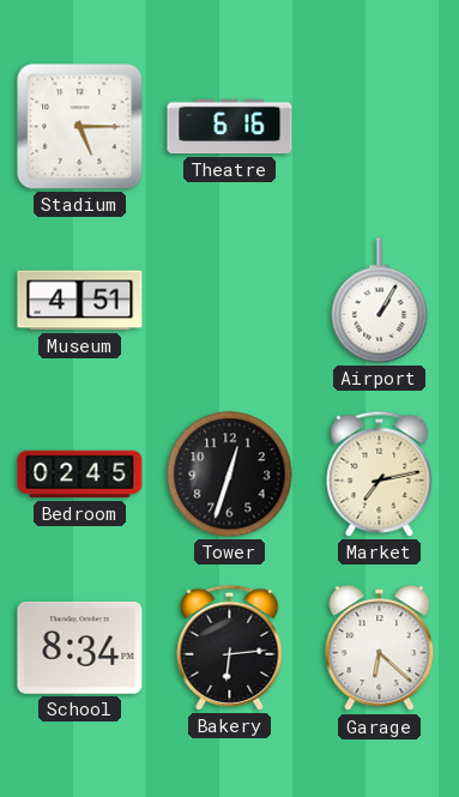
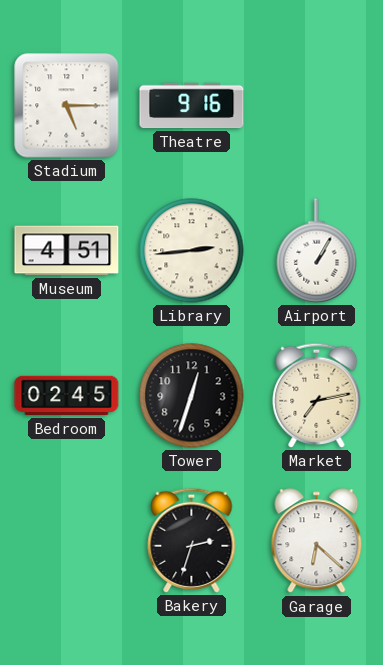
Theatre: 6:16 -> 9:16 (192, 106)
Library: none -> 2:44 (192, 251)
School: 8:34 -> none (80, 647)
Bakery: 6:14 -> 2:33 (192, 540)
